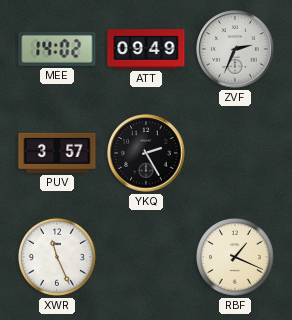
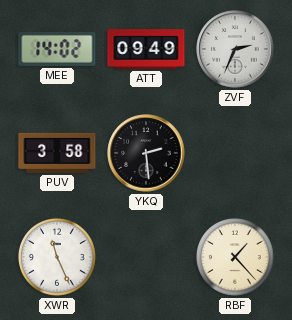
PUV: 3:57 -> 3:58 (57, 153)
YKQ: 2:25 -> 2:29 (146, 153)
RBF: 1:19 -> 1:23 (235, 257)
